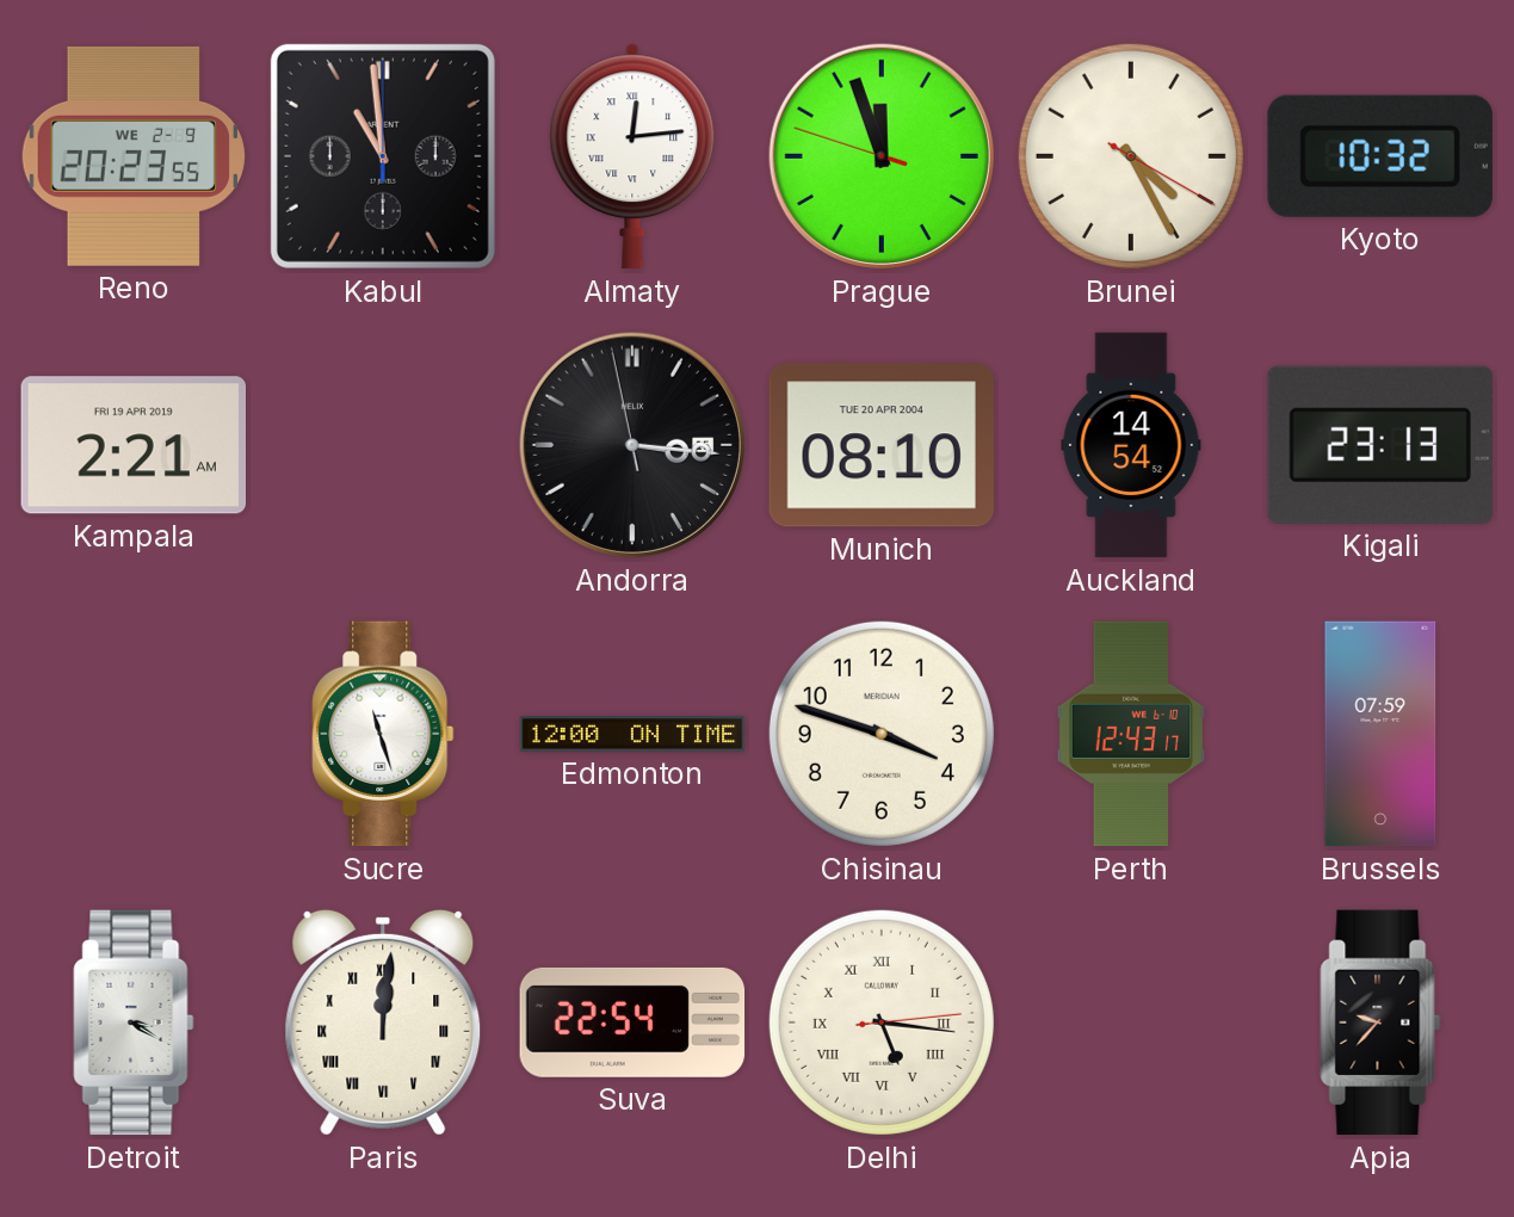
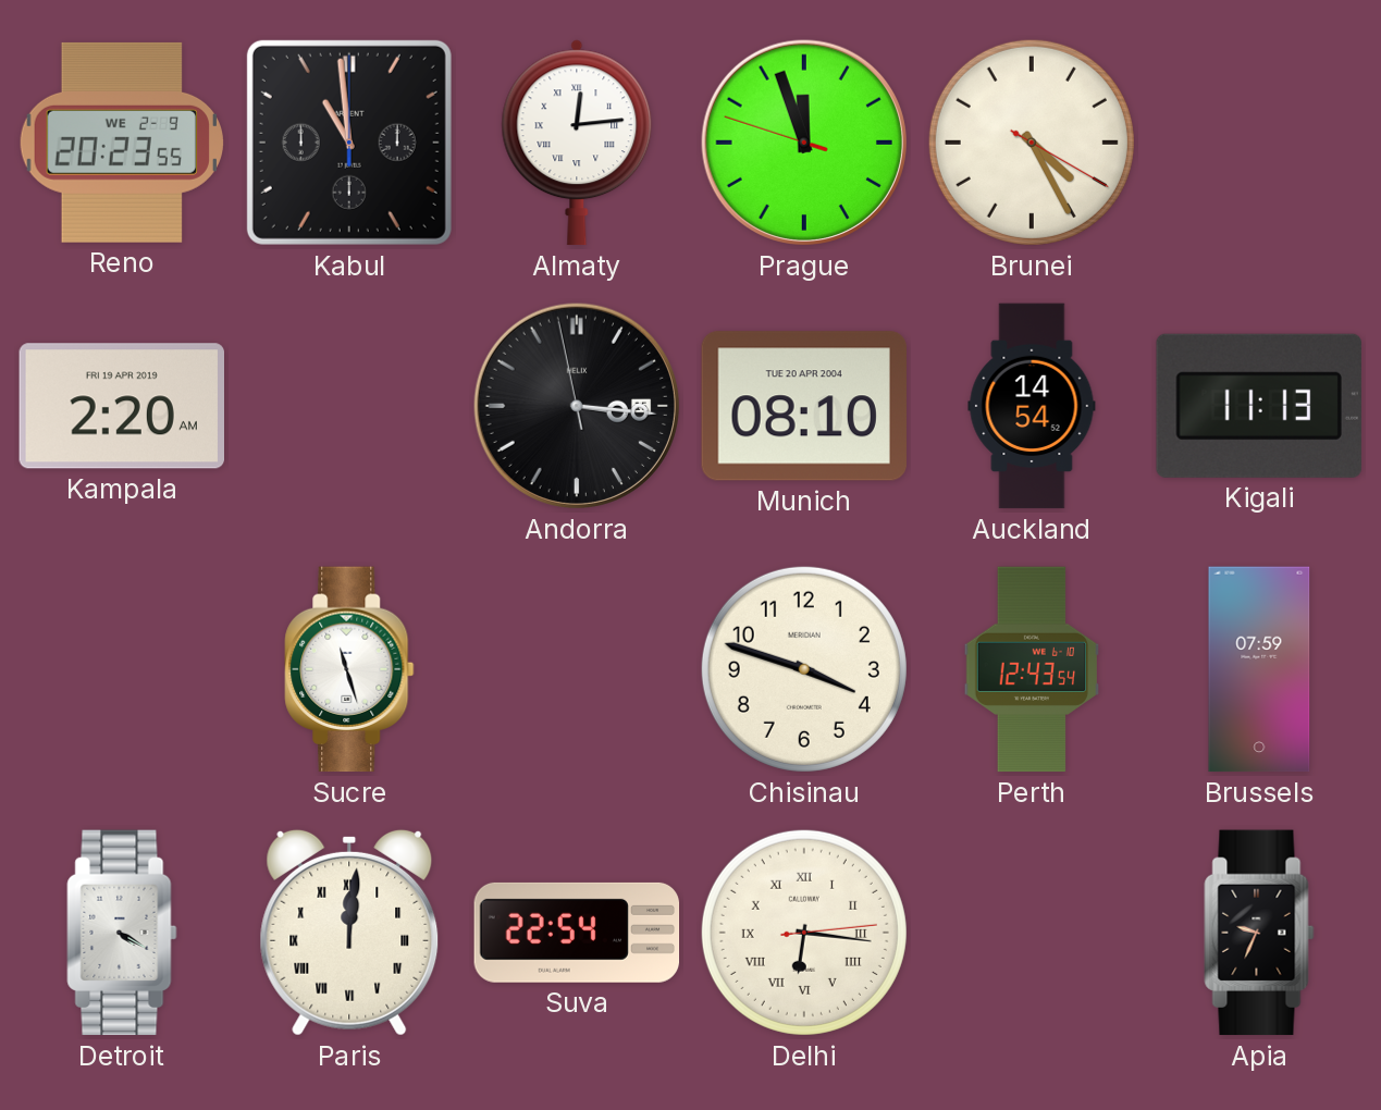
Kyoto: 10:32 -> none (1380, 156)
Kampala: 2:21 -> 2:20 (121, 406)
Kigali: 23:13 -> 11:13 (1259, 406)
Edmonton: 12:00 -> none (632, 735)
Perth: 12:43:17 -> 12:43:54 (1032, 669)
Detroit: 3:20 -> 4:20 (122, 933)
Delhi: 5:16 -> 6:16 (804, 933)
Apia: 9:37 -> 9:34 (1259, 933)
